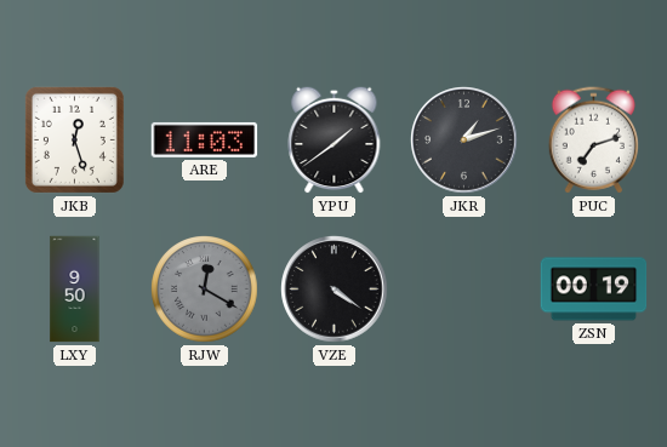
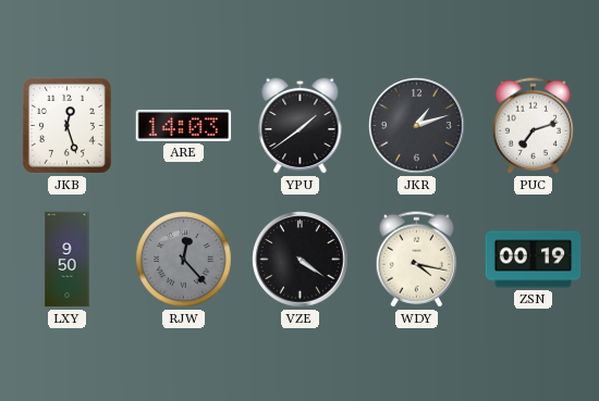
ARE: 11:03 -> 14:03 (184, 125)
RJW: 12:20 -> 12:23 (184, 260)
WDY: none -> 4:17 (416, 260)
